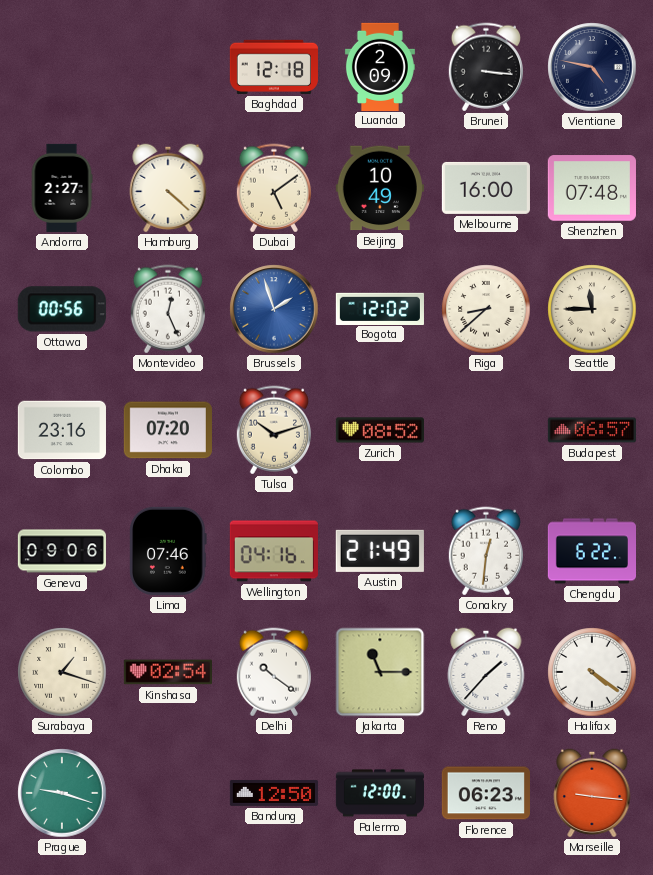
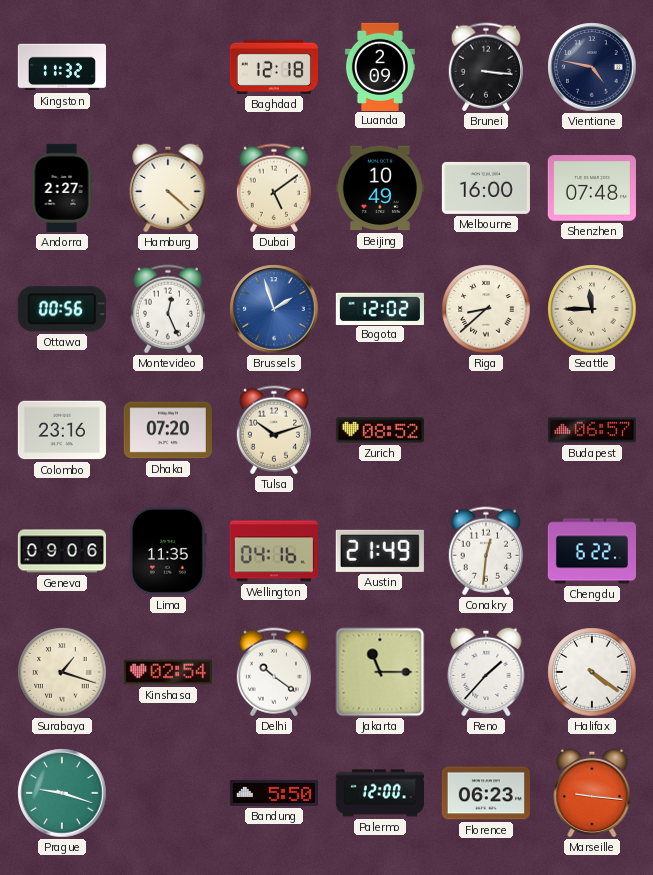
Kingston: none -> 11:32 (61, 67)
Lima: 07:46 -> 11:35 (168, 551)
Bandung: 12:50 -> 5:50 (274, 793)
